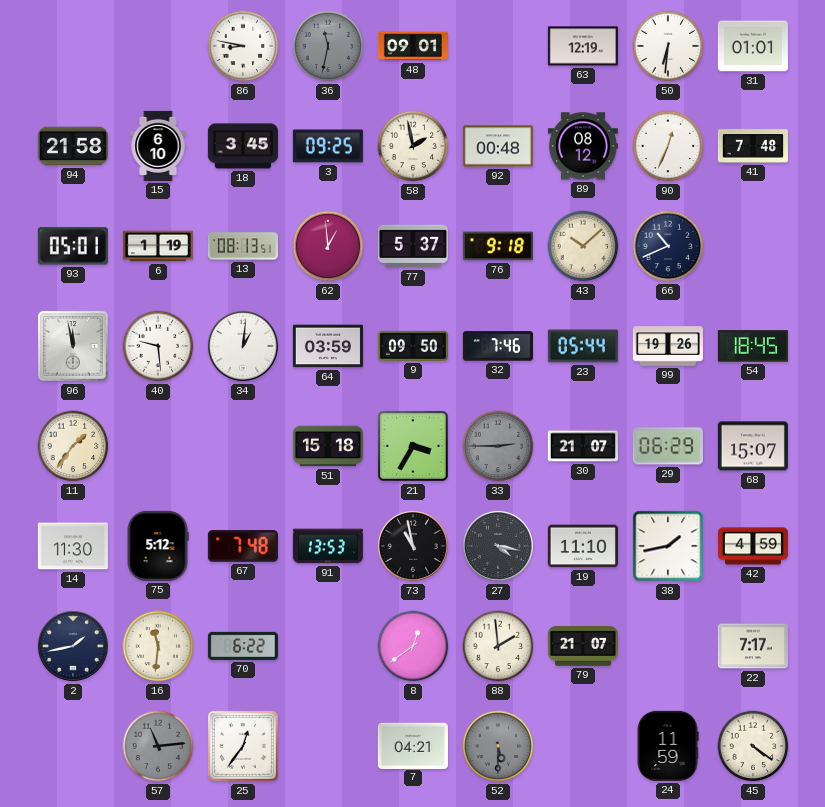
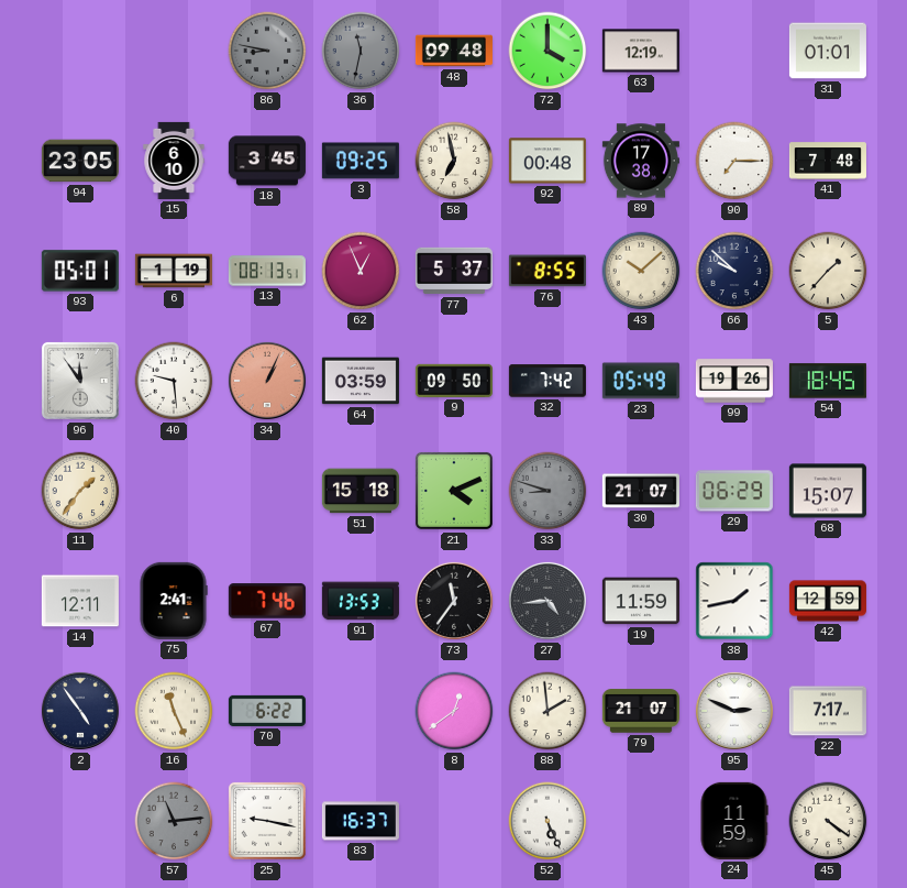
86 dial: white -> grey (267, 51)
48: 09:01 -> 09:48 (454, 51)
72: none -> 4:00 (547, 51)
50: 6:31 -> none (668, 46)
94: 21:58 -> 23:05 (80, 161)
58: 1:58 -> 6:58 (454, 161)
89: 08:12 -> 17:38 (641, 161)
90: 12:34 -> 7:15 (734, 161)
62: 12:59 -> 12:56 (361, 271)
76: 9:18 -> 8:55 (547, 271)
66: 10:41 -> 9:52 (734, 271)
5: none -> 1:37 (828, 271)
96: 11:58 -> 11:54 (80, 381)
34: 1:01 -> 1:04 (267, 381)
34 dial: white -> salmon (267, 381)
32: 7:46 -> 7:42 (547, 381)
23: 05:44 -> 05:49 (641, 381)
21: 3:35 -> 4:11 (454, 491)
33: 2:45 -> 8:48 (547, 491)
14: 11:30 -> 12:11 (80, 601)
75: 5:12 -> 2:41 (174, 601)
67: 7:48 -> 7:46 (267, 601)
73: 10:58 -> 11:36 (454, 601)
27: 4:17 -> 4:44 (547, 601)
19: 11:10 -> 11:59 (641, 601)
42: 4:59 -> 12:59 (828, 601)
2: 1:43 -> 4:54 (80, 711)
16: 11:31 -> 11:26 (174, 711)
95: none -> 2:49 (734, 711)
25: 12:36 -> 9:17 (267, 821)
83: none -> 16:37 (361, 821)
7: 04:21 -> none (413, 745)
52: 5:30 -> 5:26 (547, 821)
52 dial: grey -> white (547, 821)
